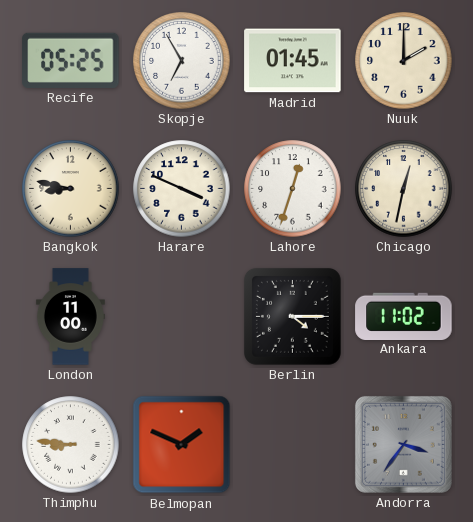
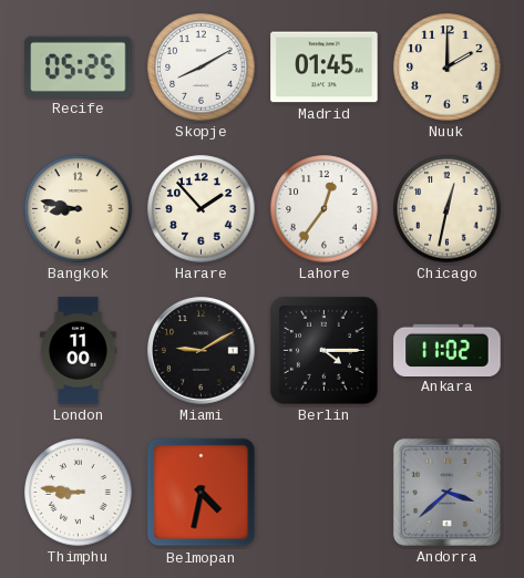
Skopje: 6:55 -> 8:10 (202, 68)
Harare: 3:49 -> 1:53 (202, 209)
Lahore: 12:33 -> 12:36 (325, 209)
Miami: none -> 9:10 (202, 351)
Belmopan: 1:49 -> 4:32 (202, 493)
Andorra: 3:36 -> 3:38 (446, 492)
